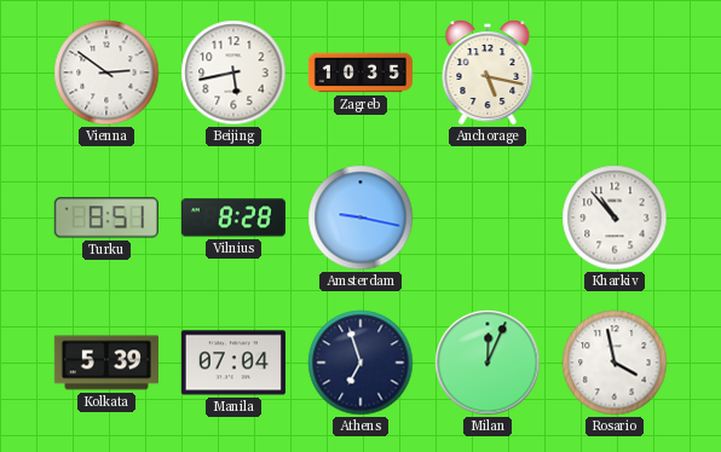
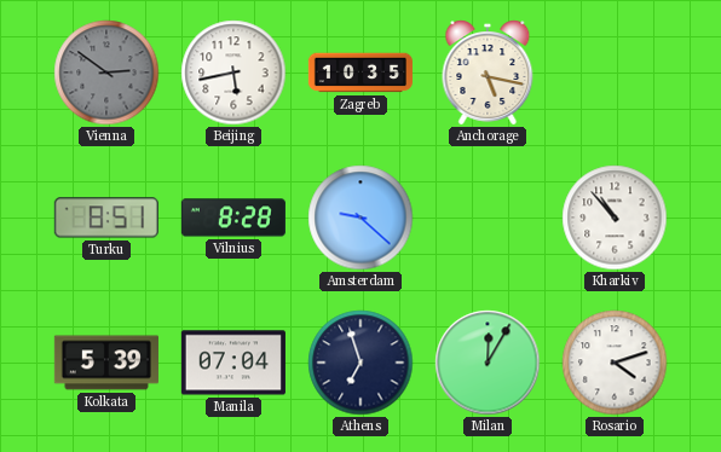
Vienna dial: white -> grey (106, 73)
Amsterdam: 9:17 -> 9:22 (360, 218)
Milan: 12:04 -> 12:05 (488, 363)
Rosario: 3:58 -> 4:12 (615, 363)
